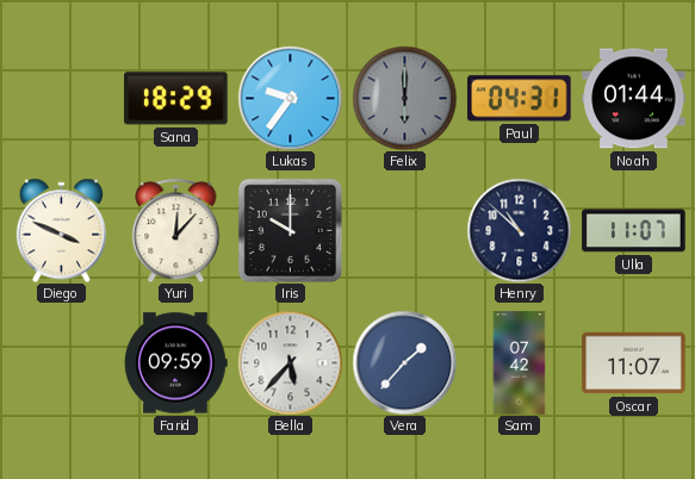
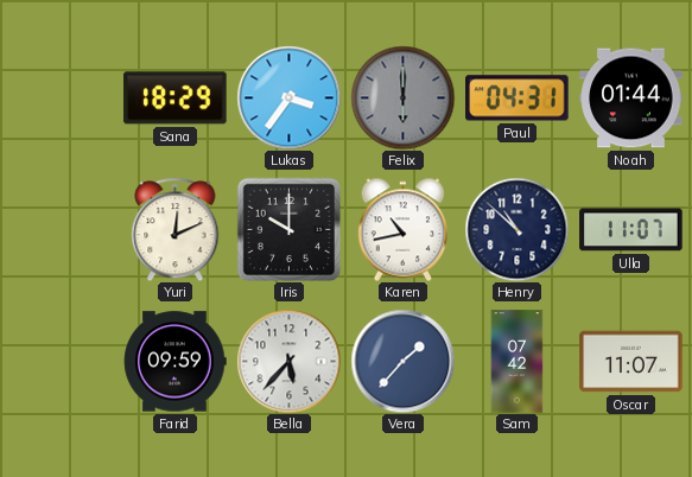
Lukas: 9:36 -> 3:36 (288, 97)
Diego: 3:49 -> none (62, 230)
Yuri: 12:07 -> 12:11 (176, 229)
Karen: none -> 10:43 (404, 229)
